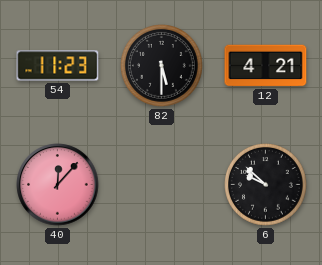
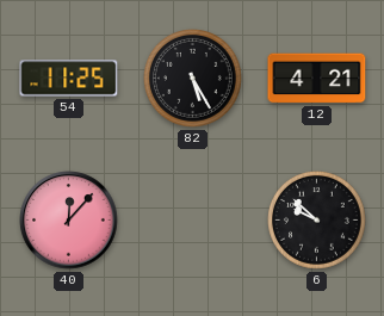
54: 11:23 -> 11:25 (69, 79)
82: 5:30 -> 5:25 (193, 79)
